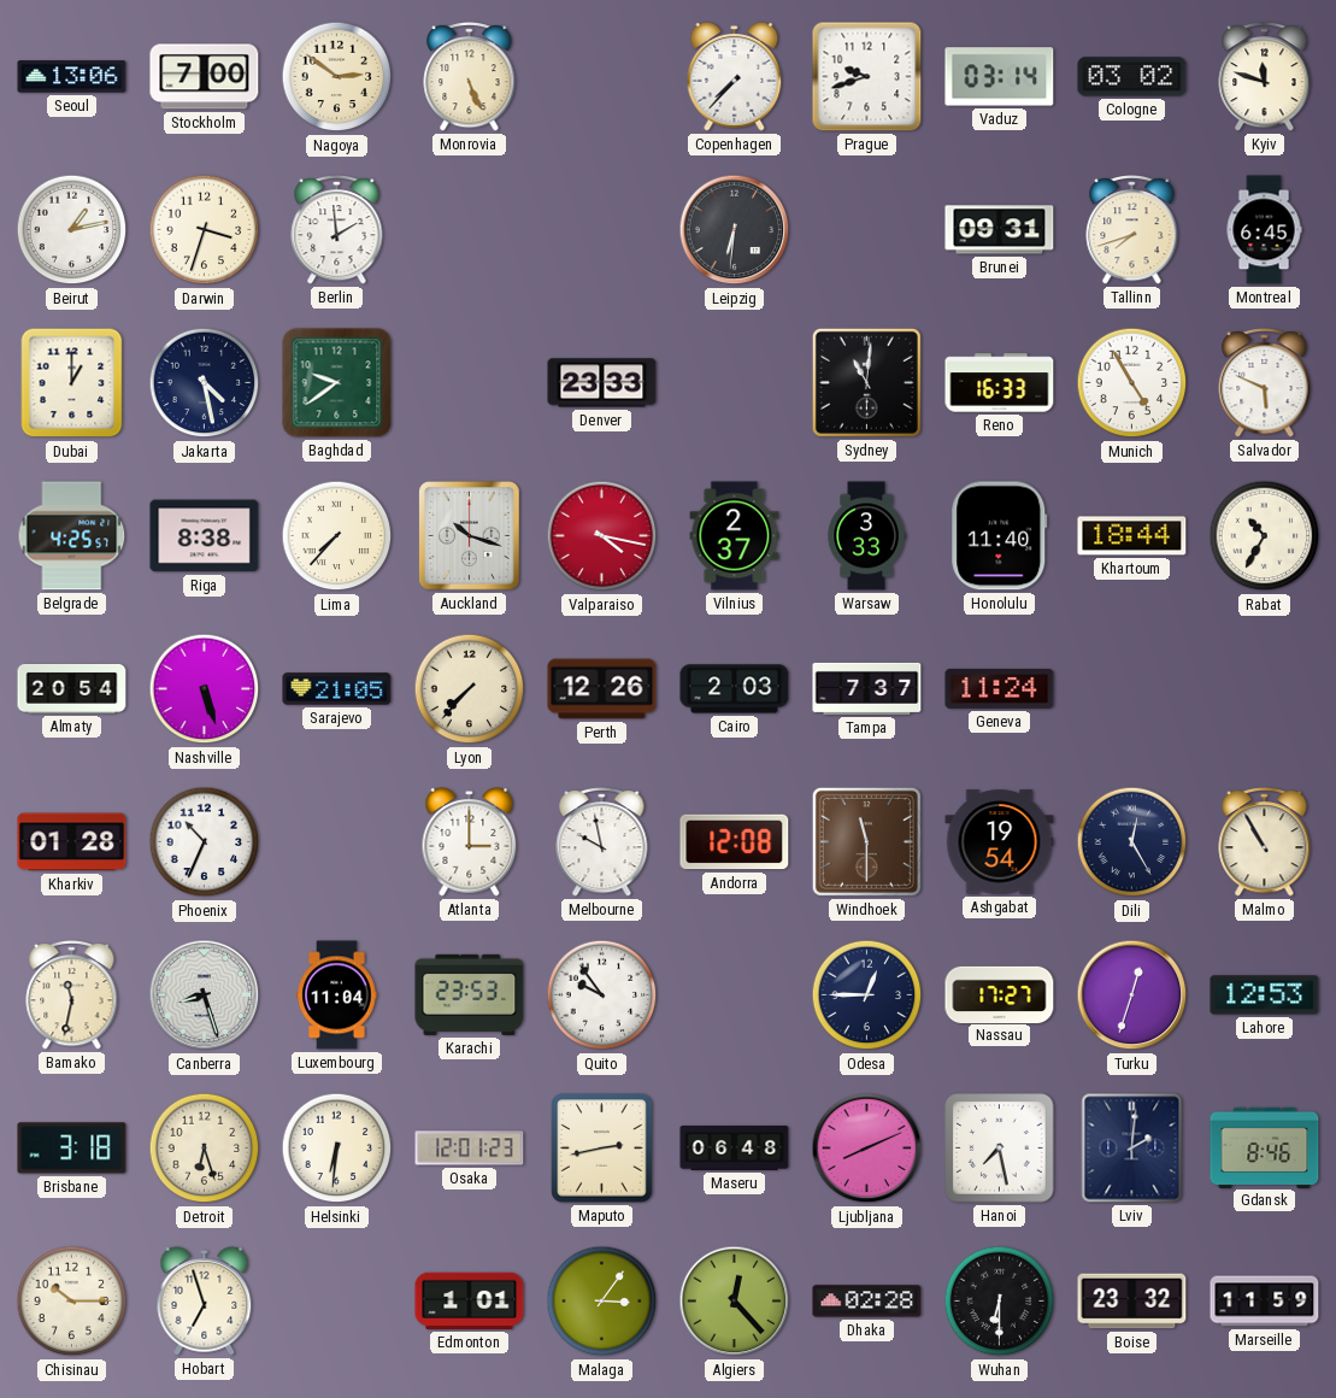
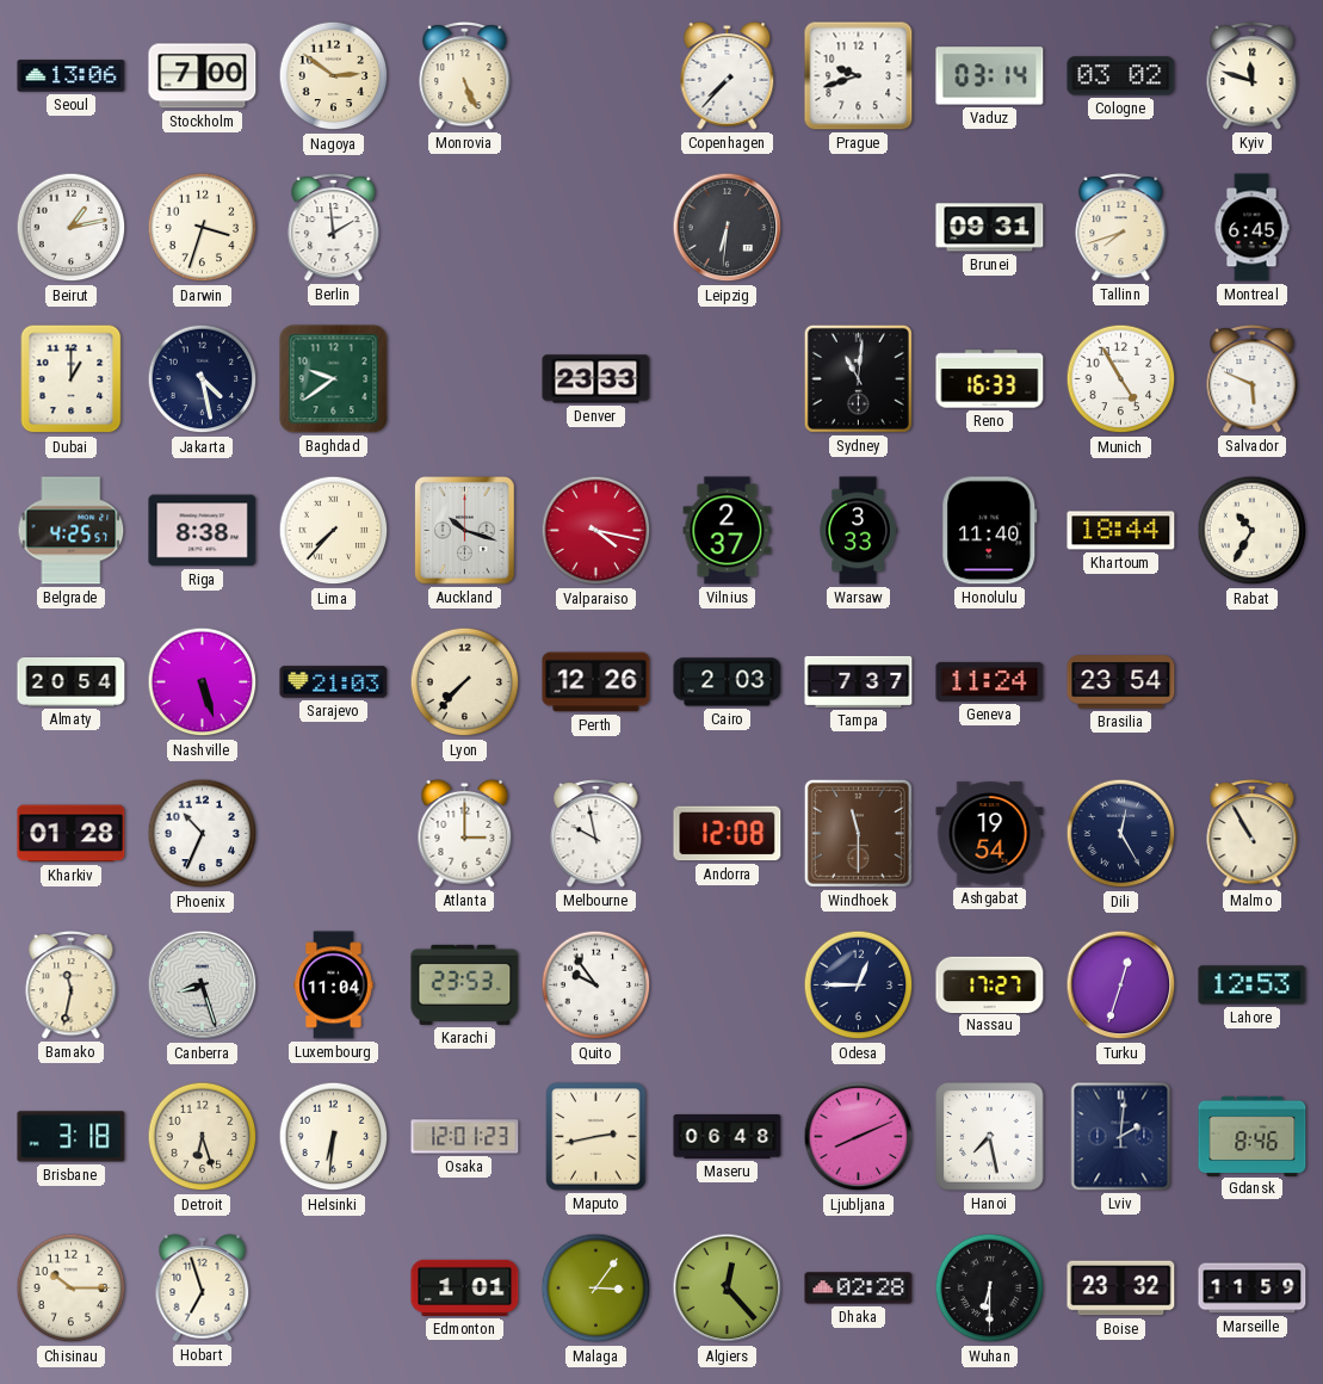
Sarajevo: 21:05 -> 21:03 (334, 682)
Brasilia: none -> 23:54 (1121, 682)
